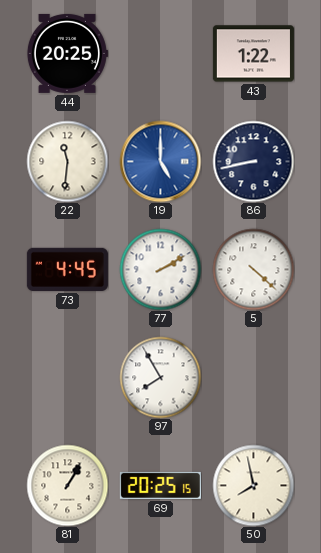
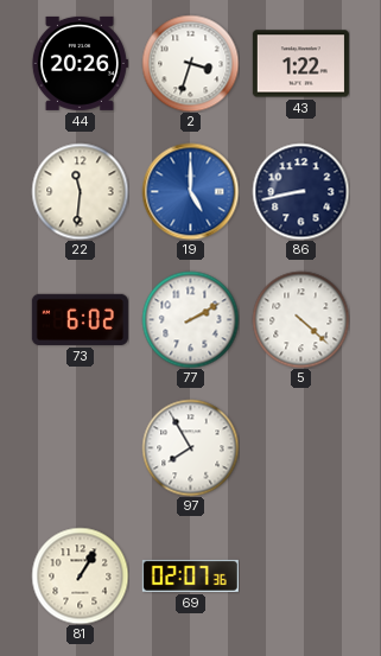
44: 20:25 -> 20:26 (80, 63)
2: none -> 3:33 (190, 63)
73: 4:45 -> 6:02 (80, 319)
69: 20:25 -> 02:07 (190, 575)
50: 7:58 -> none (253, 485)
